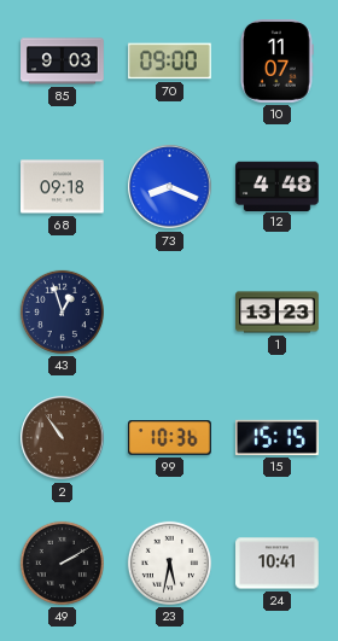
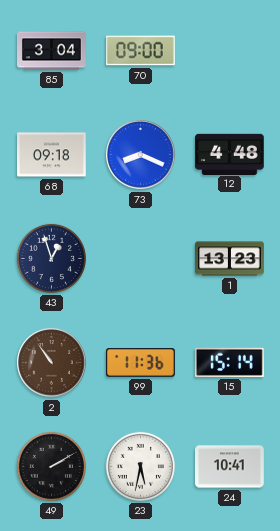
85: 9:03 -> 3:04 (52, 51)
10: 11:07 -> none (278, 62)
99: 10:36 -> 11:36 (141, 363)
15: 15:15 -> 15:14 (229, 362)
